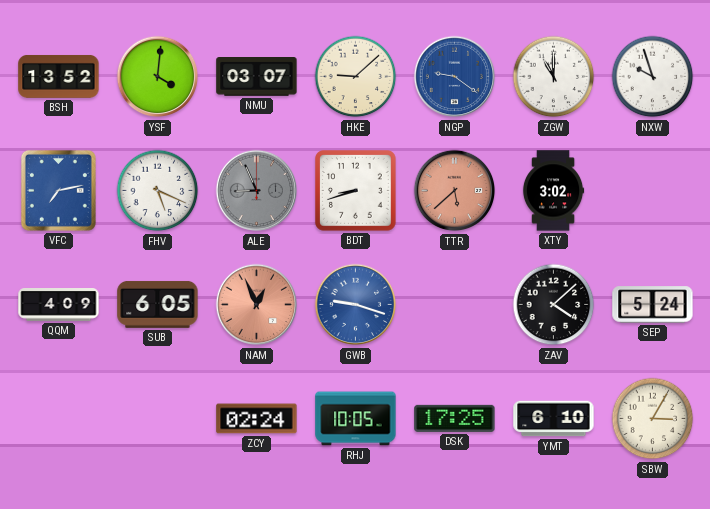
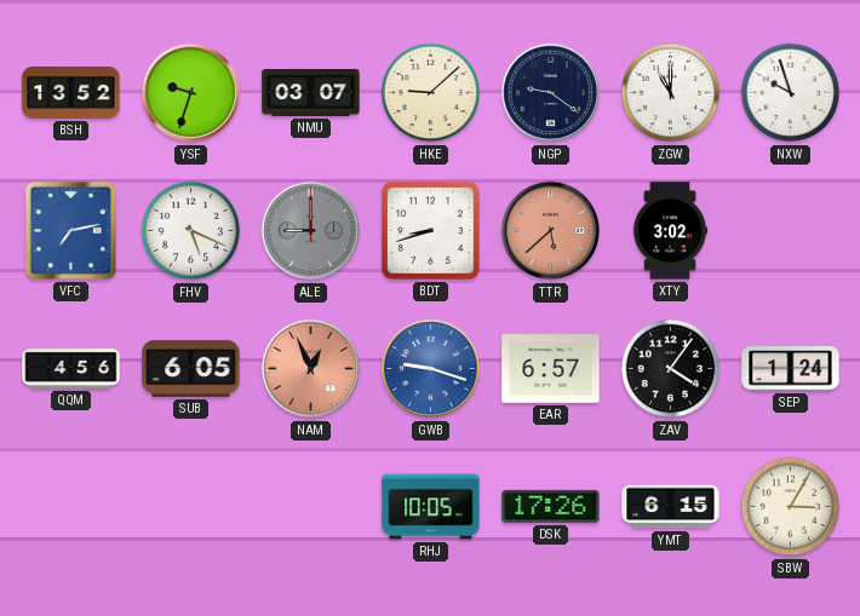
YSF: 4:01 -> 9:33 (191, 93)
NGP dial: blue -> navy (551, 93)
ALE: 8:56 -> 9:00 (311, 231)
QQM: 4:09 -> 4:56 (71, 369)
EAR: none -> 6:57 (551, 369)
ZAV: 4:08 -> 4:06 (671, 369)
SEP: 5:24 -> 1:24 (791, 369)
ZCY: 02:24 -> none (257, 419)
DSK: 17:25 -> 17:26 (551, 506)
YMT: 6:10 -> 6:15 (671, 507)
